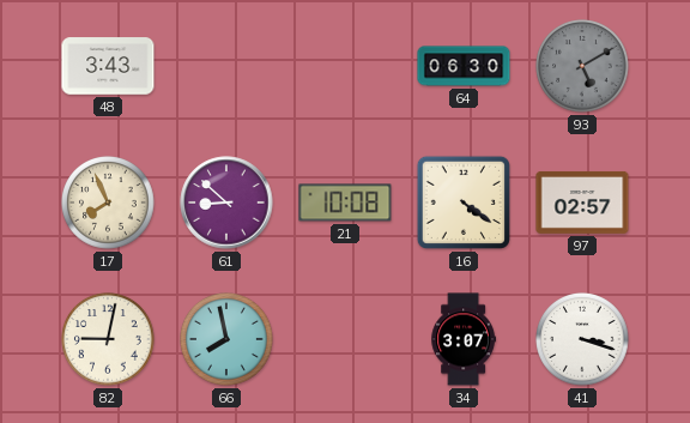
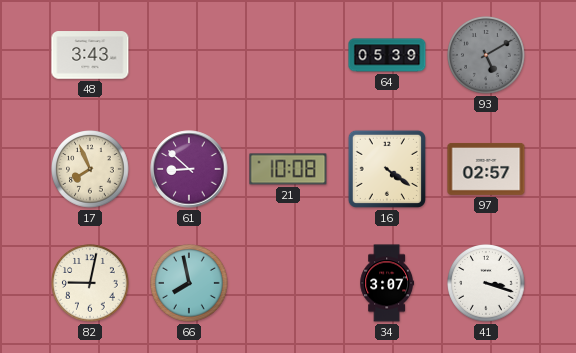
64: 06:30 -> 05:39 (387, 55)
